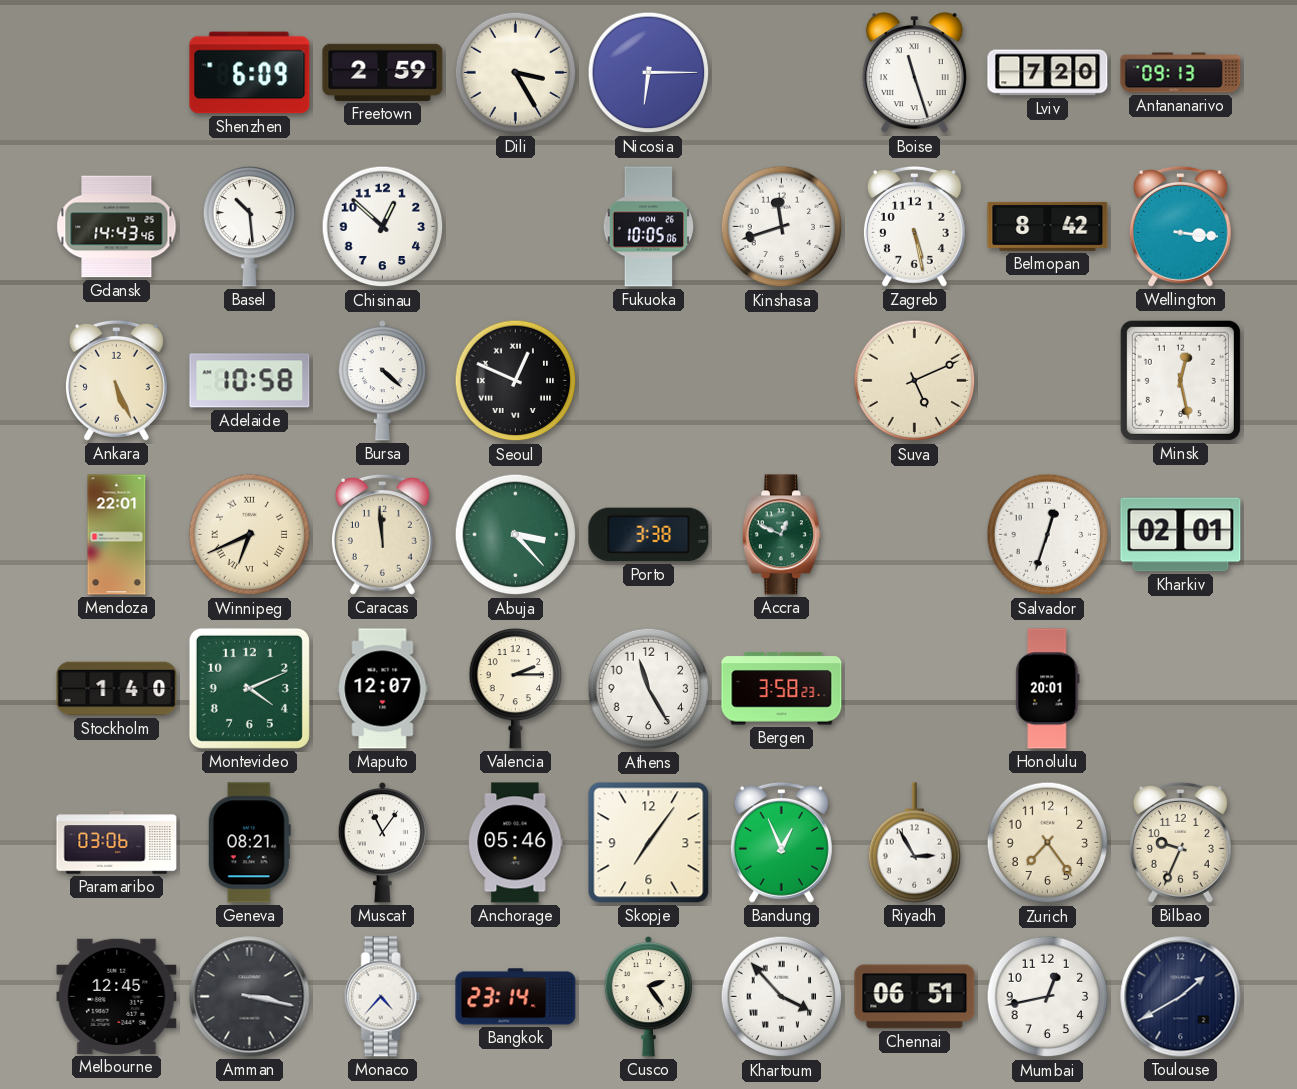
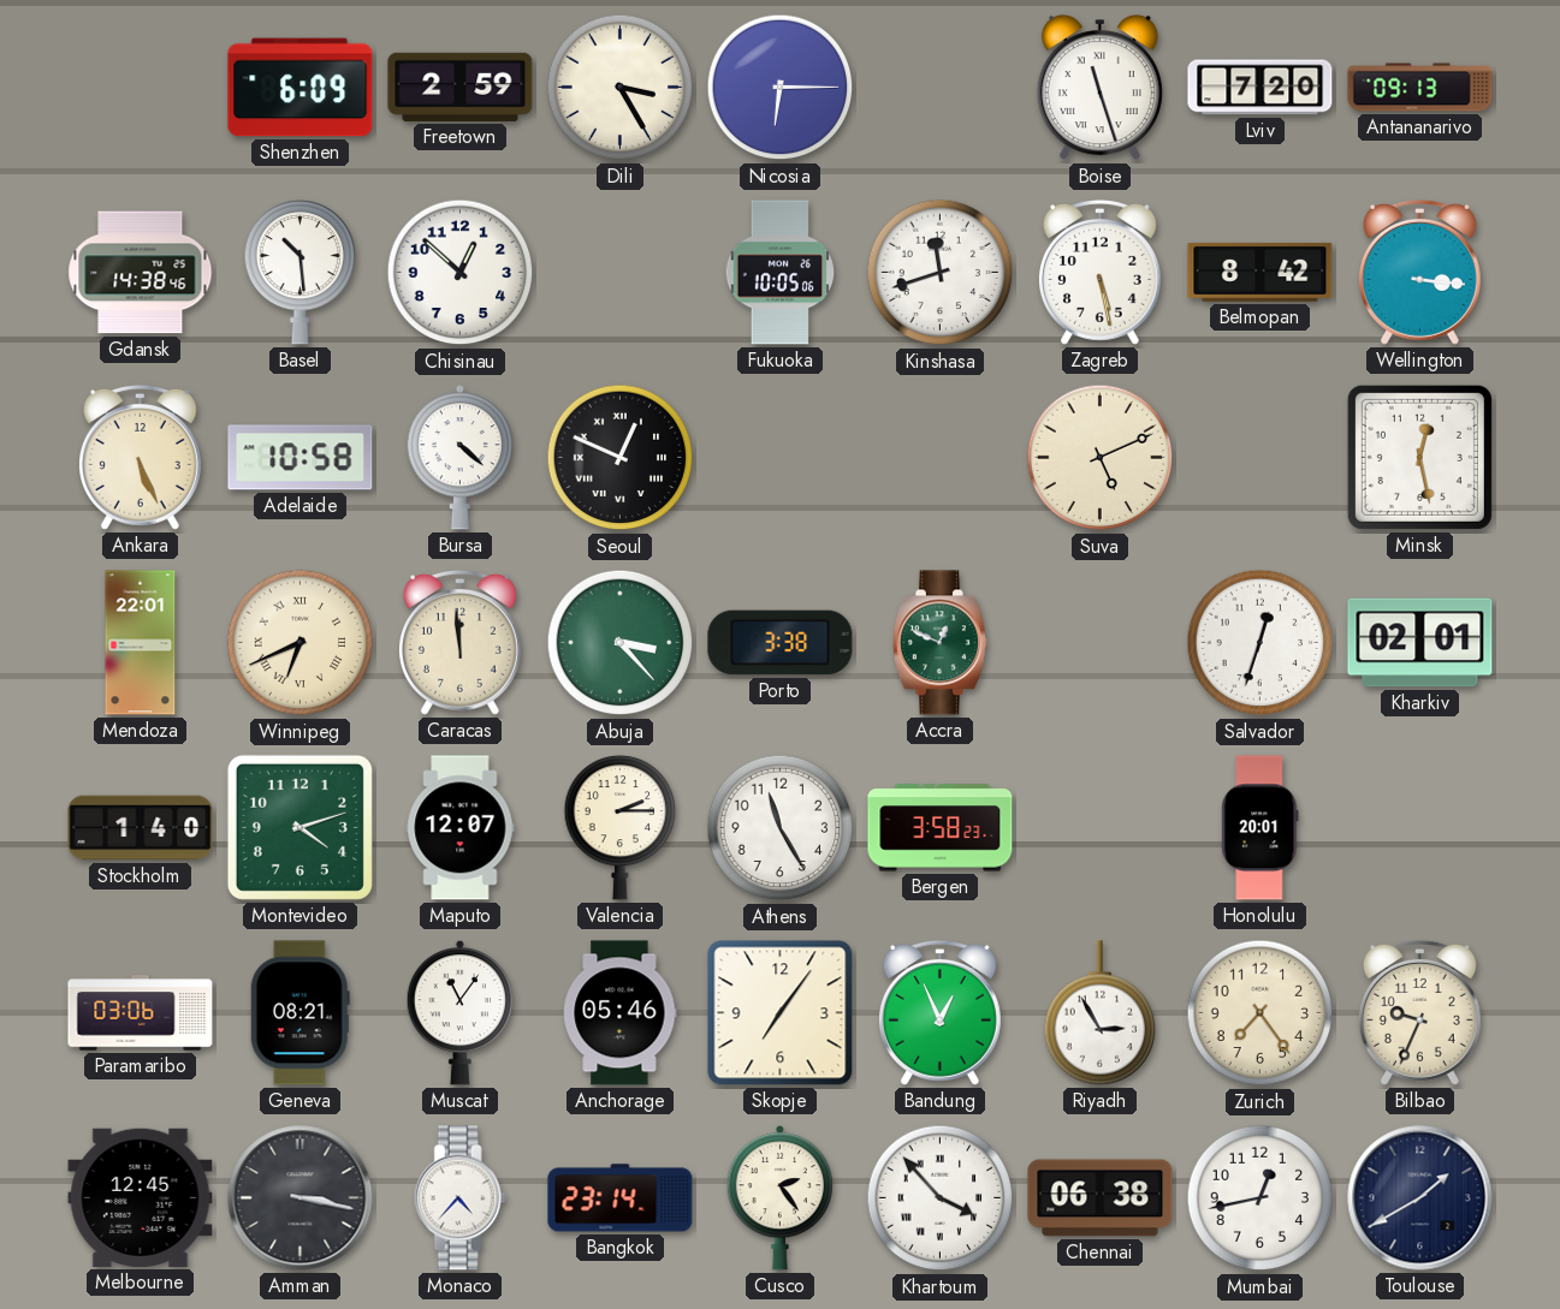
Gdansk: 14:43 -> 14:38 (141, 273)
Montevideo: 4:11 -> 4:12 (299, 827)
Chennai: 06:51 -> 06:38 (1101, 1198)
